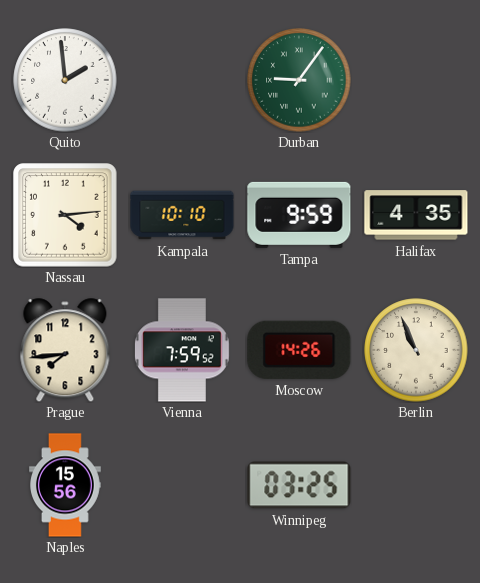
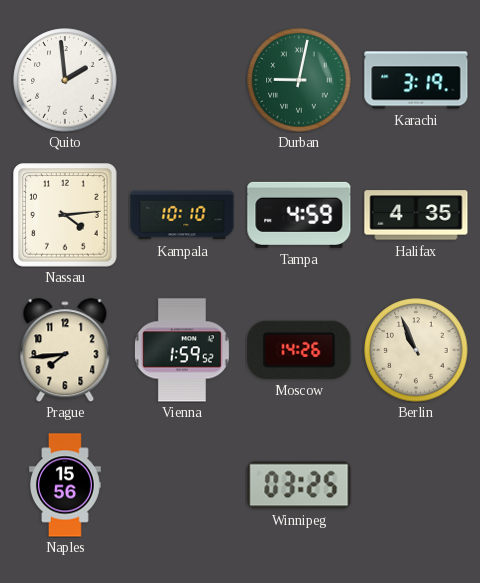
Durban: 9:06 -> 9:02 (299, 80)
Karachi: none -> 3:19 (416, 80)
Tampa: 9:59 -> 4:59 (299, 215)
Vienna: 7:59 -> 1:59 (182, 350)
